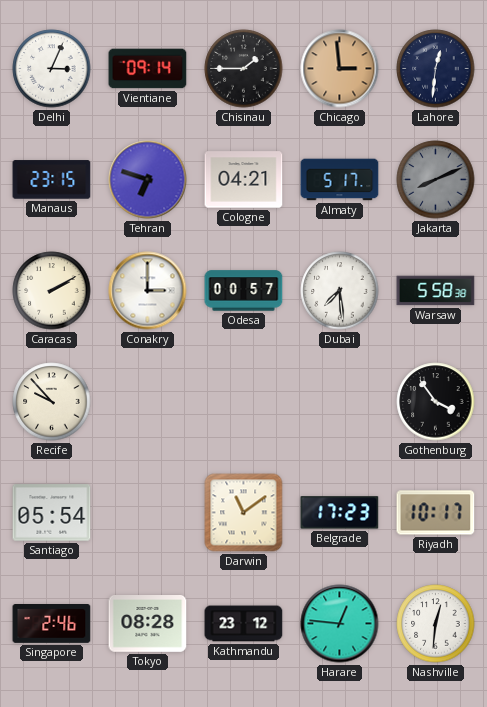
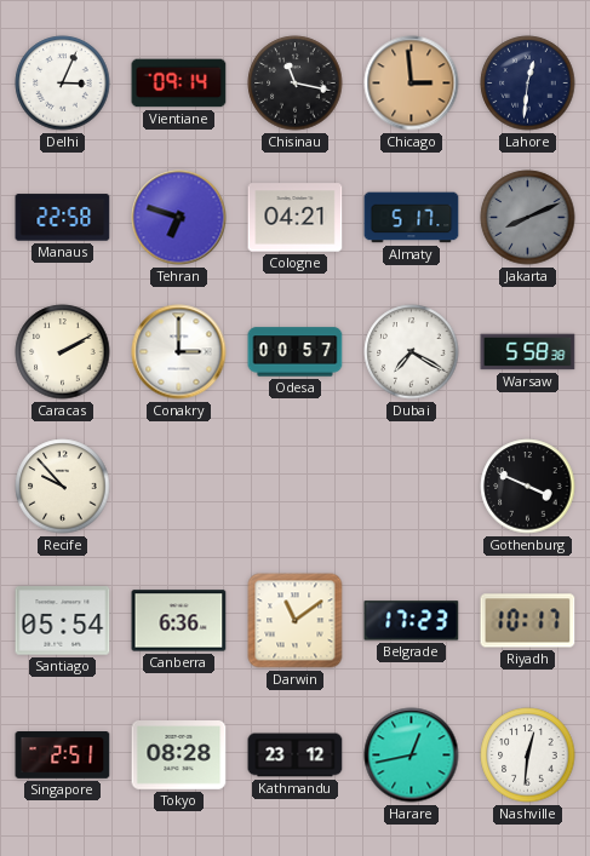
Chisinau: 1:45 -> 11:17 (296, 84)
Manaus: 23:15 -> 22:58 (63, 218)
Dubai: 7:29 -> 7:20 (412, 352)
Gothenburg: 3:54 -> 3:49 (528, 487)
Canberra: none -> 6:36 (179, 621)
Singapore: 2:46 -> 2:51 (63, 756)
Harare: 12:46 -> 12:43 (412, 756)
